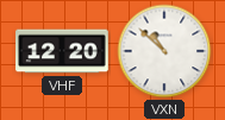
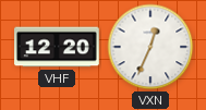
VXN: 10:52 -> 12:34 (150, 47)
